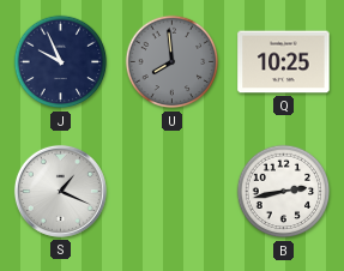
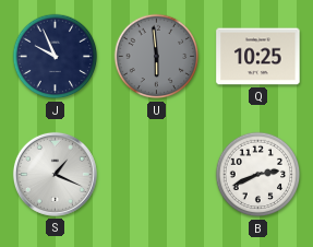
U: 7:59 -> 5:59 (157, 57)
B: 2:43 -> 2:41 (258, 175)
